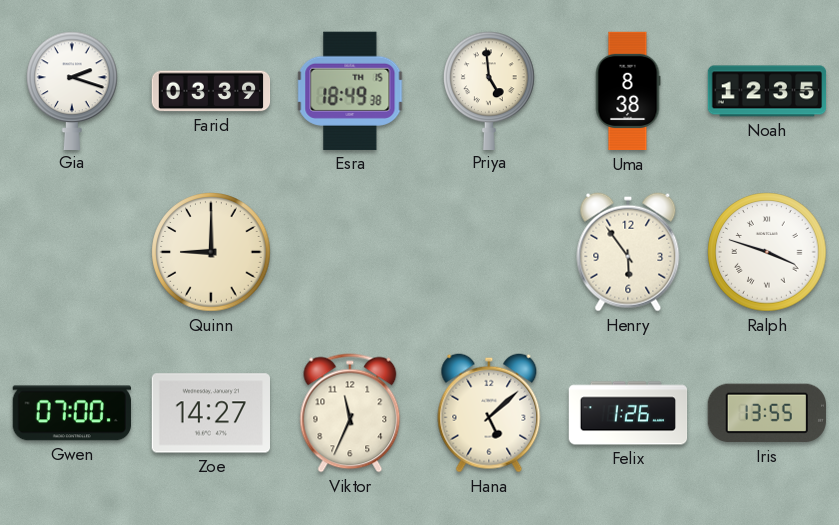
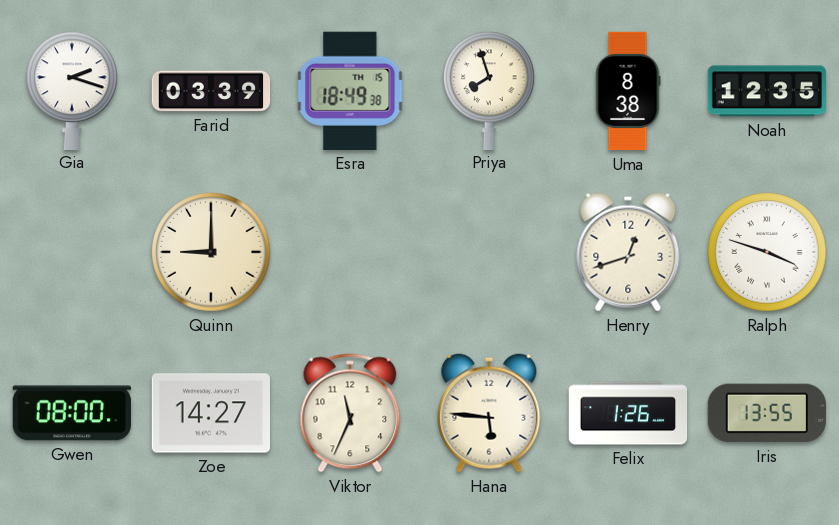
Priya: 4:59 -> 7:57 (490, 90)
Henry: 5:54 -> 12:42 (628, 252)
Gwen: 07:00 -> 08:00 (72, 413)
Hana: 5:08 -> 5:46 (489, 413)
